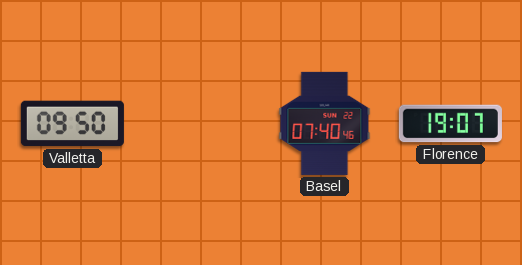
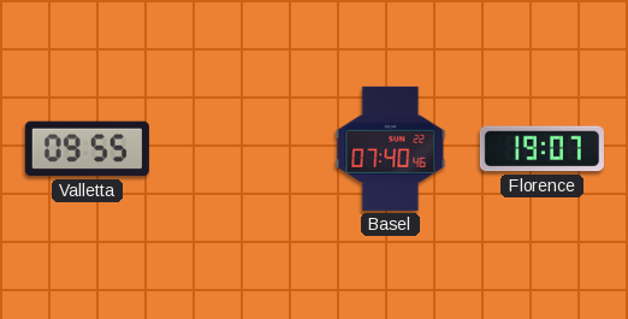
Valletta: 09:50 -> 09:55 (87, 149)
